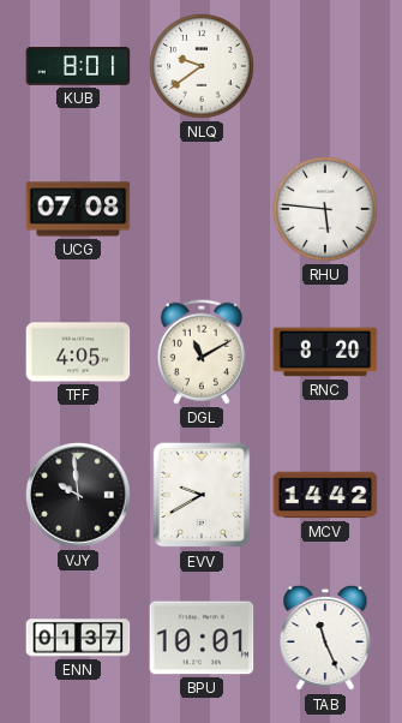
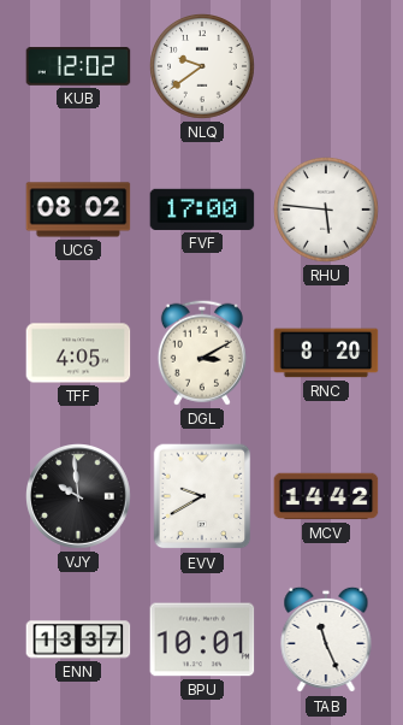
KUB: 8:01 -> 12:02 (78, 66)
UCG: 07:08 -> 08:02 (78, 210)
FVF: none -> 17:00 (202, 210)
DGL: 11:10 -> 3:10 (202, 353)
ENN: 01:37 -> 13:37 (78, 639)
